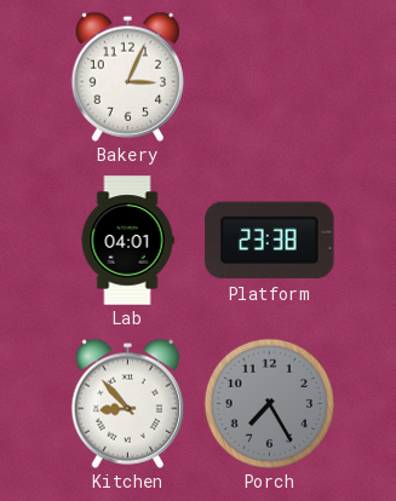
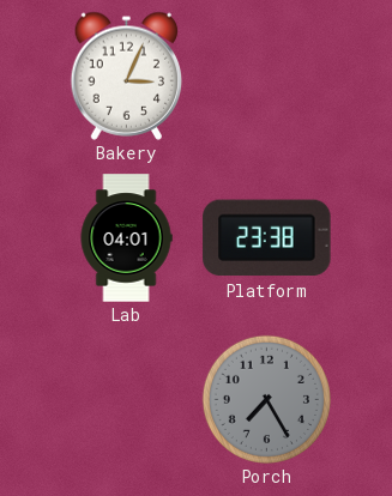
Kitchen: 8:53 -> none (128, 403)
